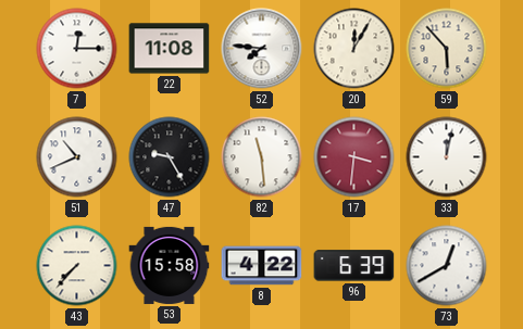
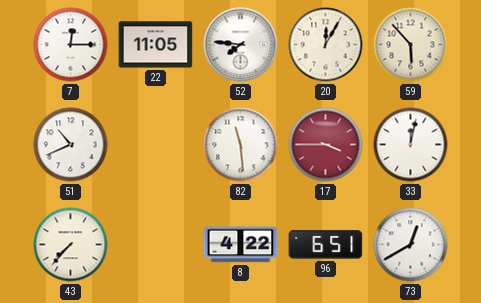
22: 11:08 -> 11:05 (156, 45)
47: 9:25 -> none (170, 157)
17: 3:31 -> 3:45 (326, 145)
53: 15:58 -> none (170, 265)
96: 6:39 -> 6:51 (326, 245)
